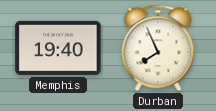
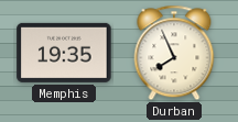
Memphis: 19:40 -> 19:35 (64, 53)
